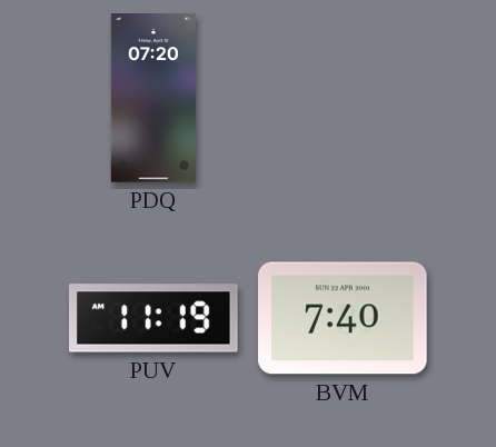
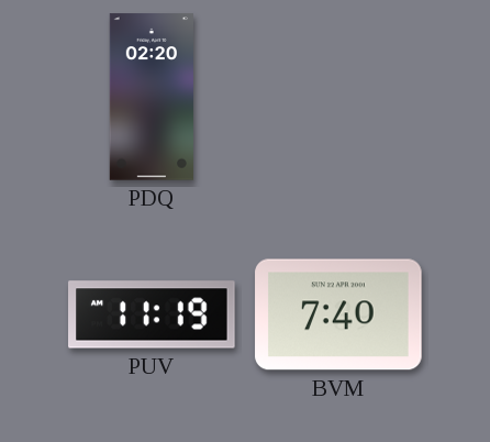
PDQ: 07:20 -> 02:20 (152, 97)
